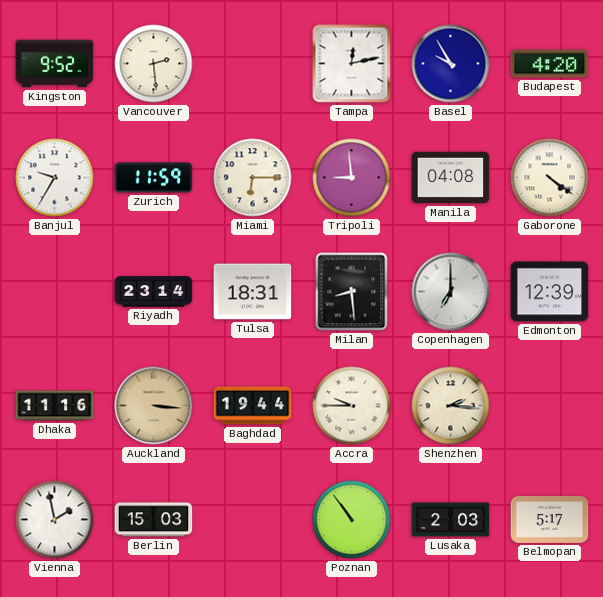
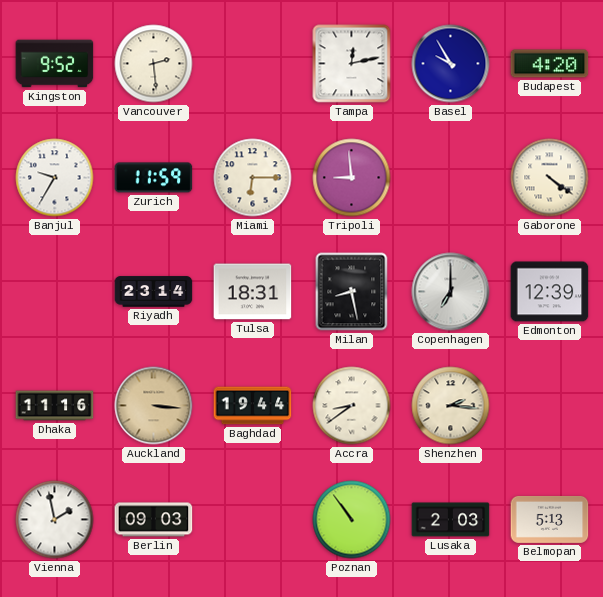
Manila: 04:08 -> none (451, 178)
Milan: 8:29 -> 8:28 (352, 292)
Accra: 9:45 -> 8:39 (352, 406)
Berlin: 15:03 -> 09:03 (154, 520)
Belmopan: 5:17 -> 5:13 (550, 519)
